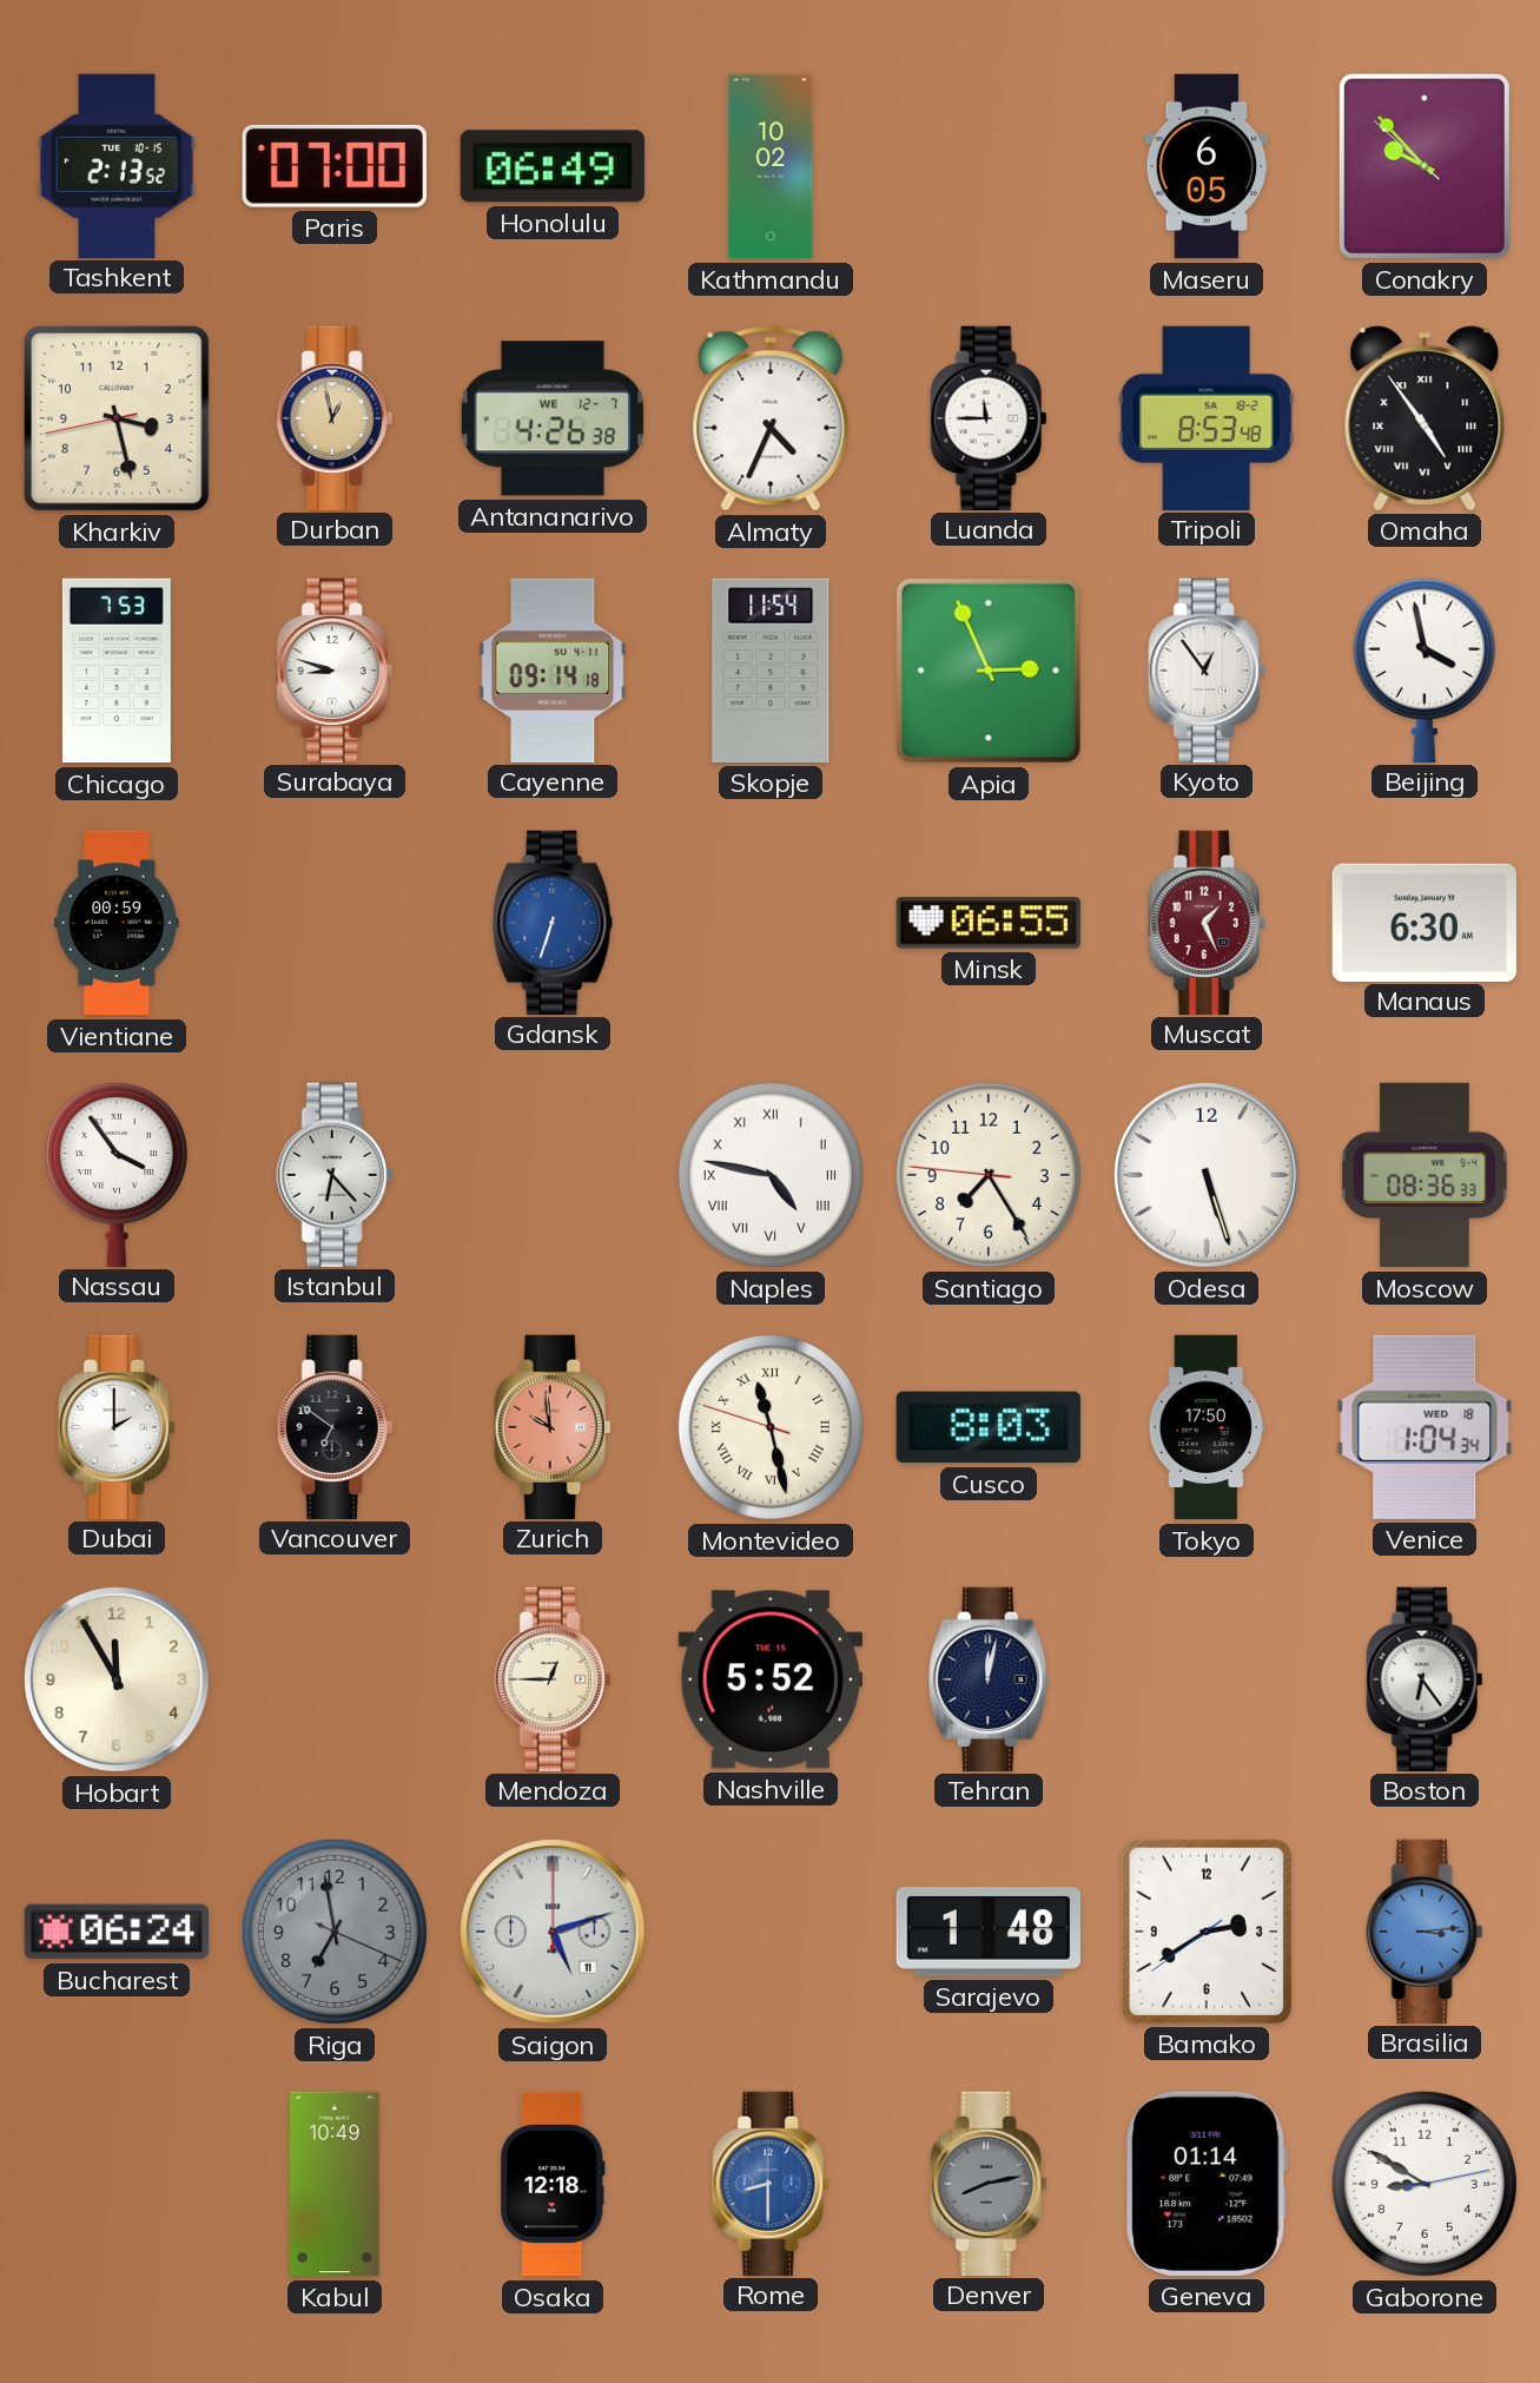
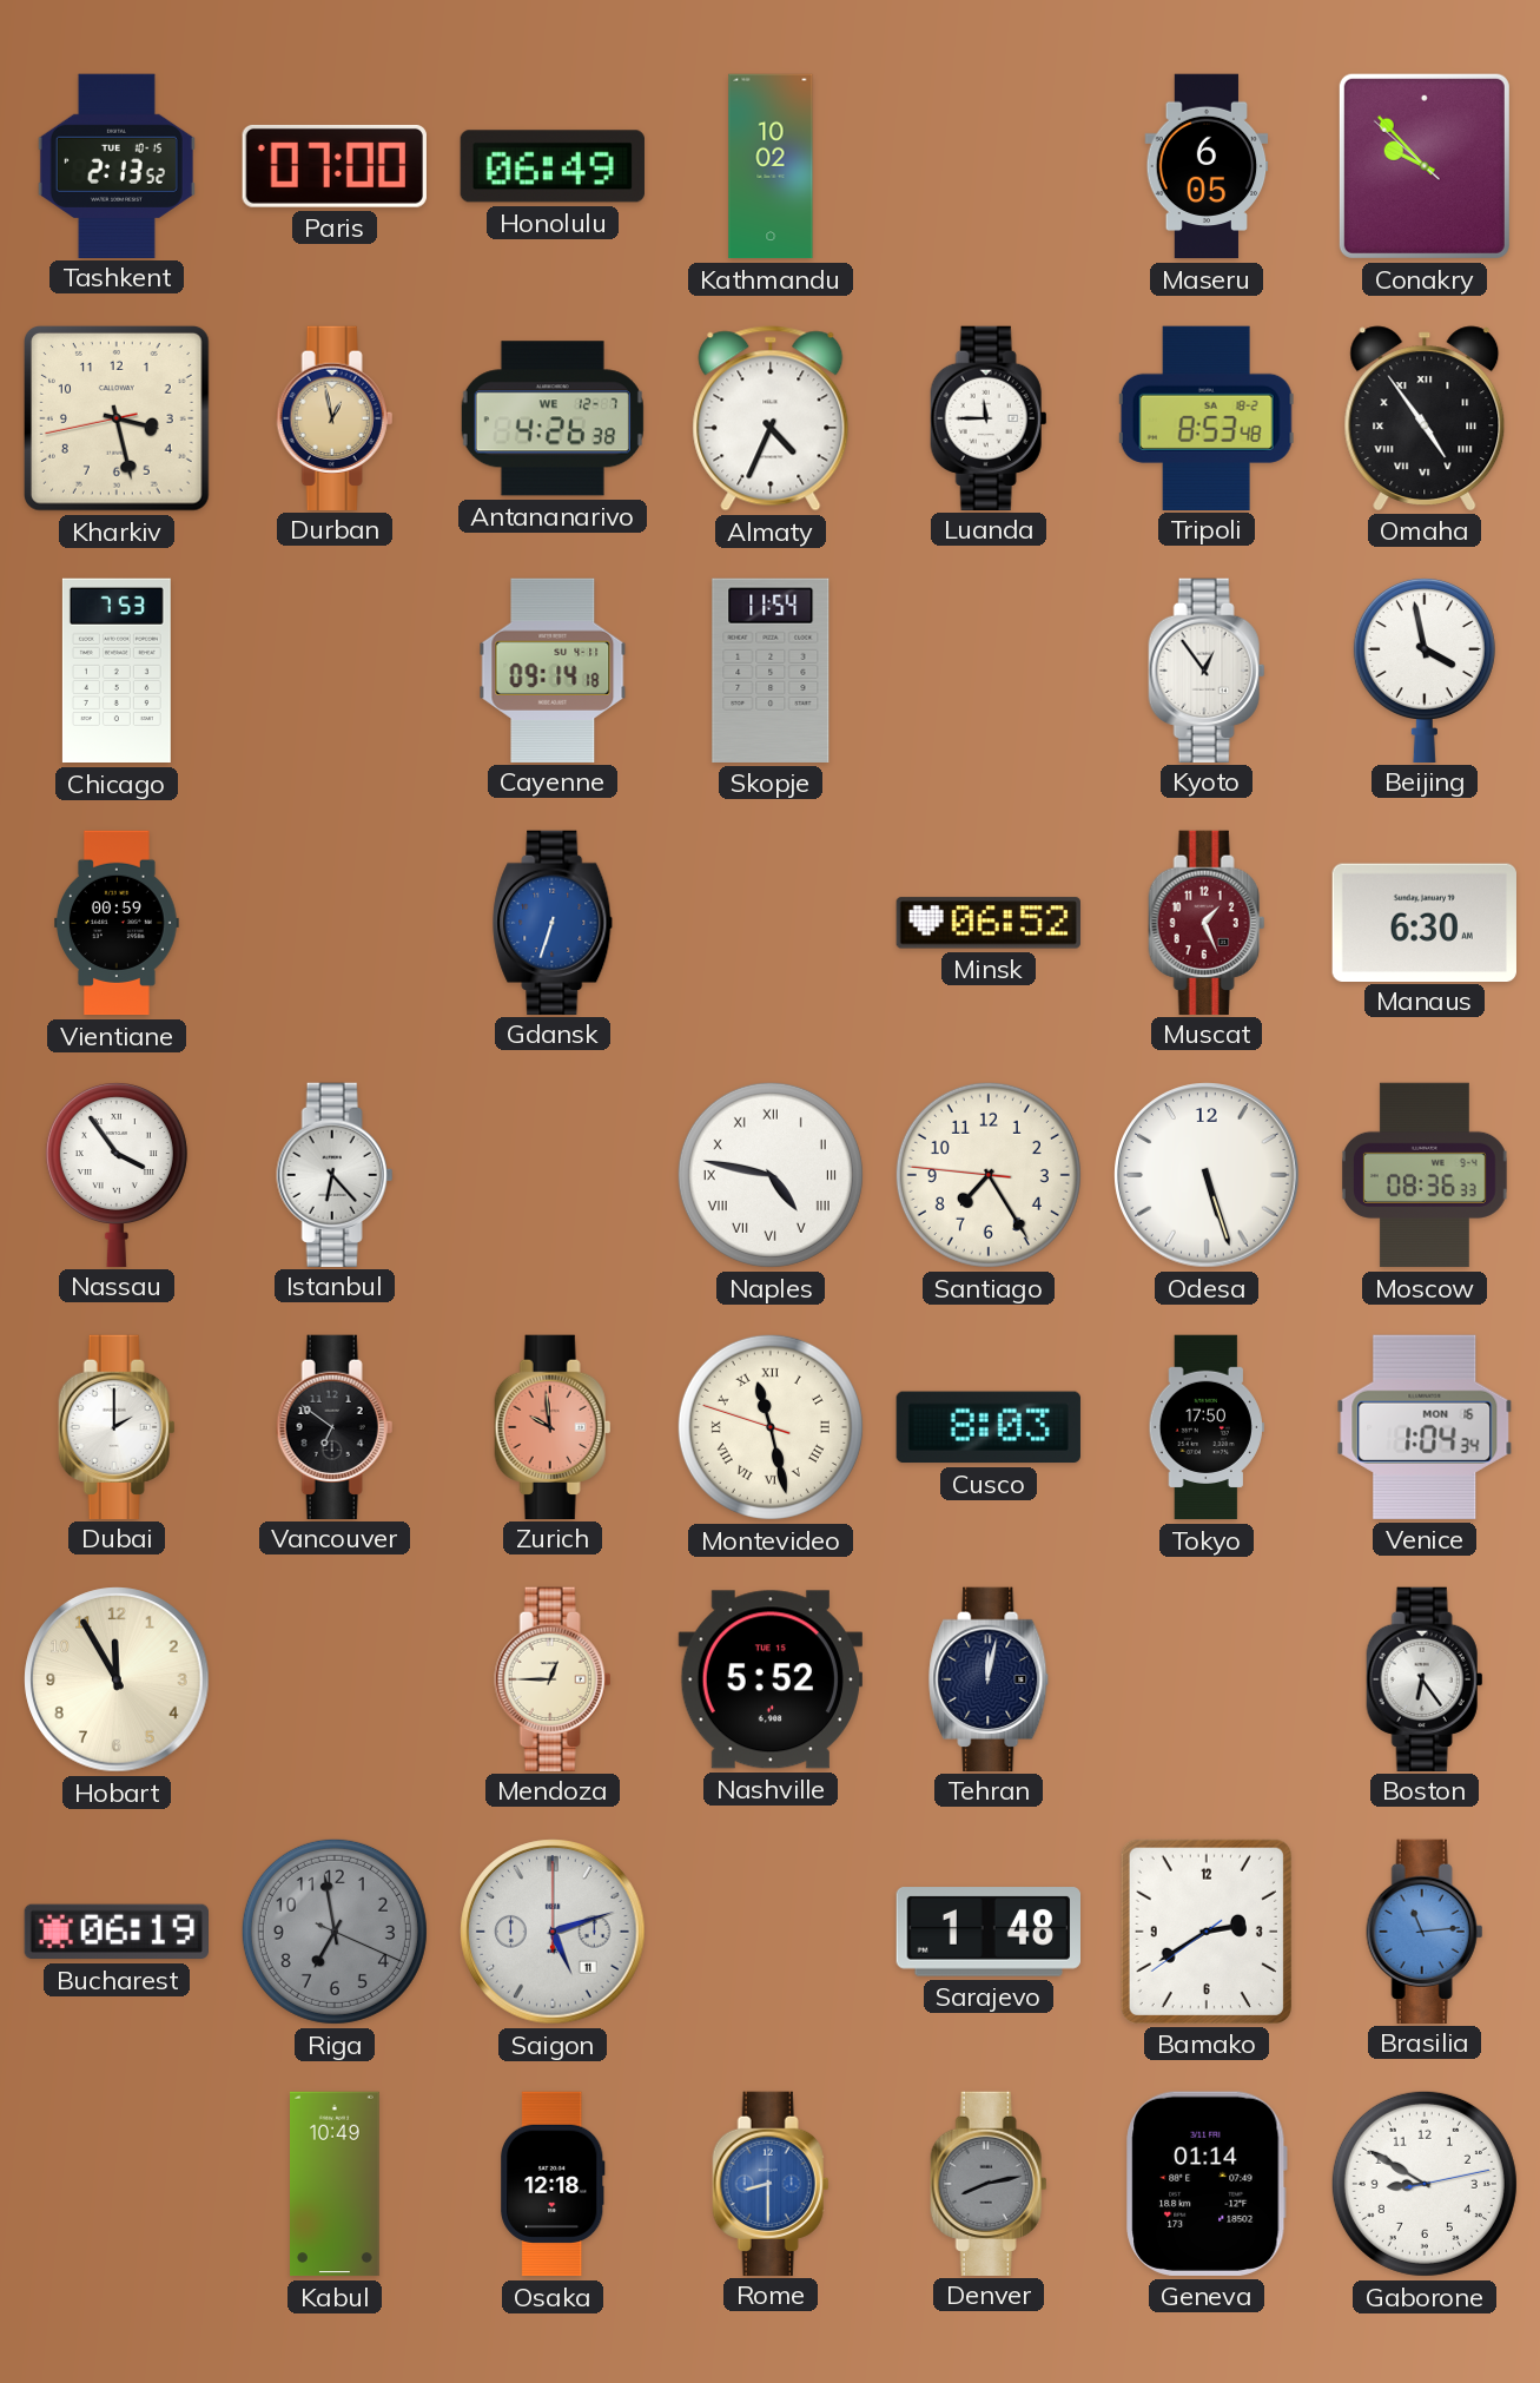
Surabaya: 8:48 -> none (335, 669)
Apia: 2:56 -> none (989, 671)
Minsk: 06:55 -> 06:52 (989, 923)
Venice date: WED 18 -> MON 16 (1425, 1427)
Bucharest: 06:24 -> 06:19 (115, 1932)
Brasilia: 3:14 -> 11:14 (1425, 1930)
